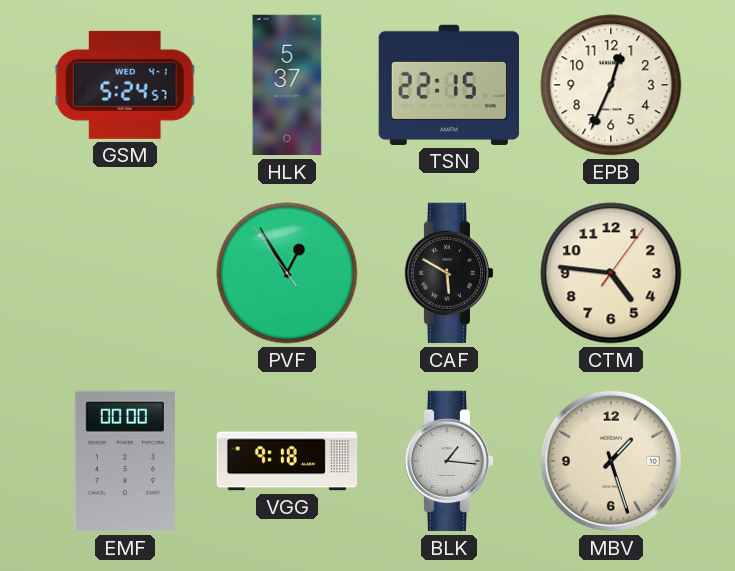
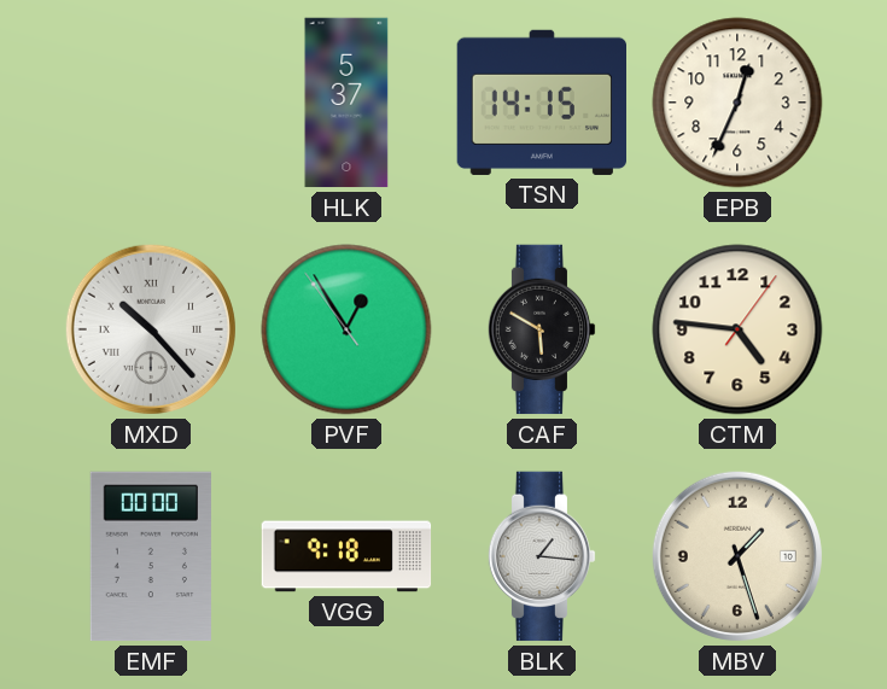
GSM: 5:24 -> none (125, 85)
TSN: 22:15 -> 14:15 (541, 103)
MXD: none -> 10:23 (151, 329)
